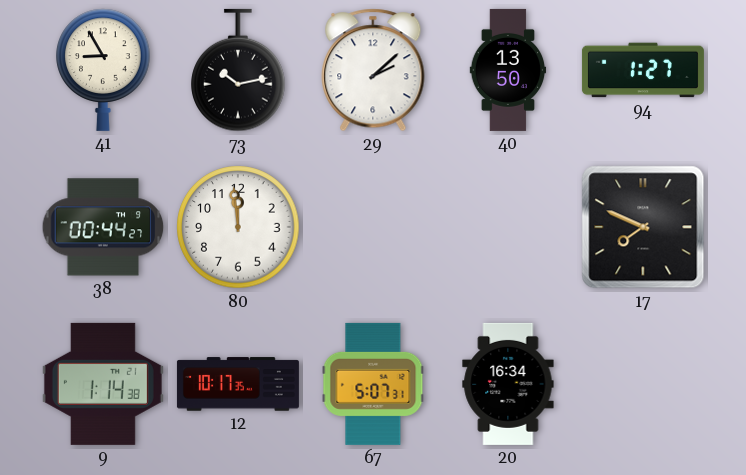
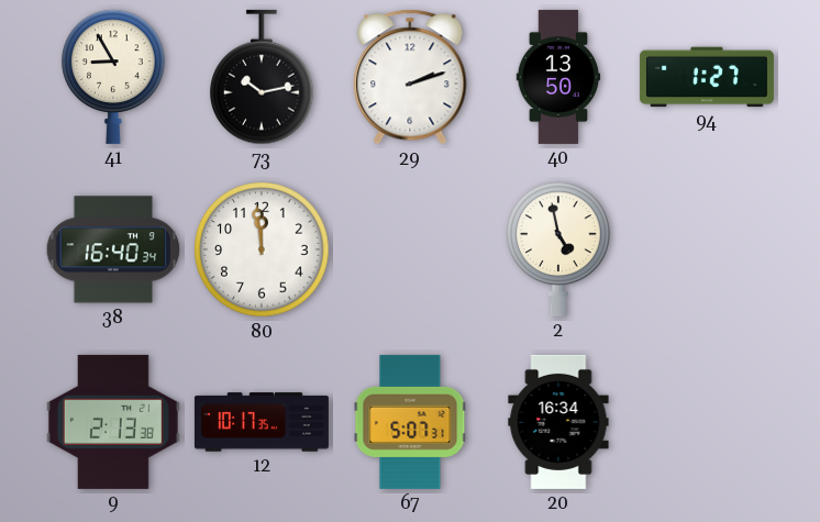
29: 2:08 -> 2:12 (410, 77)
38: 00:44 -> 16:40 (113, 249)
2: none -> 4:58 (558, 249)
17: 7:49 -> none (643, 227)
9: 1:14 -> 2:13 (113, 422)
